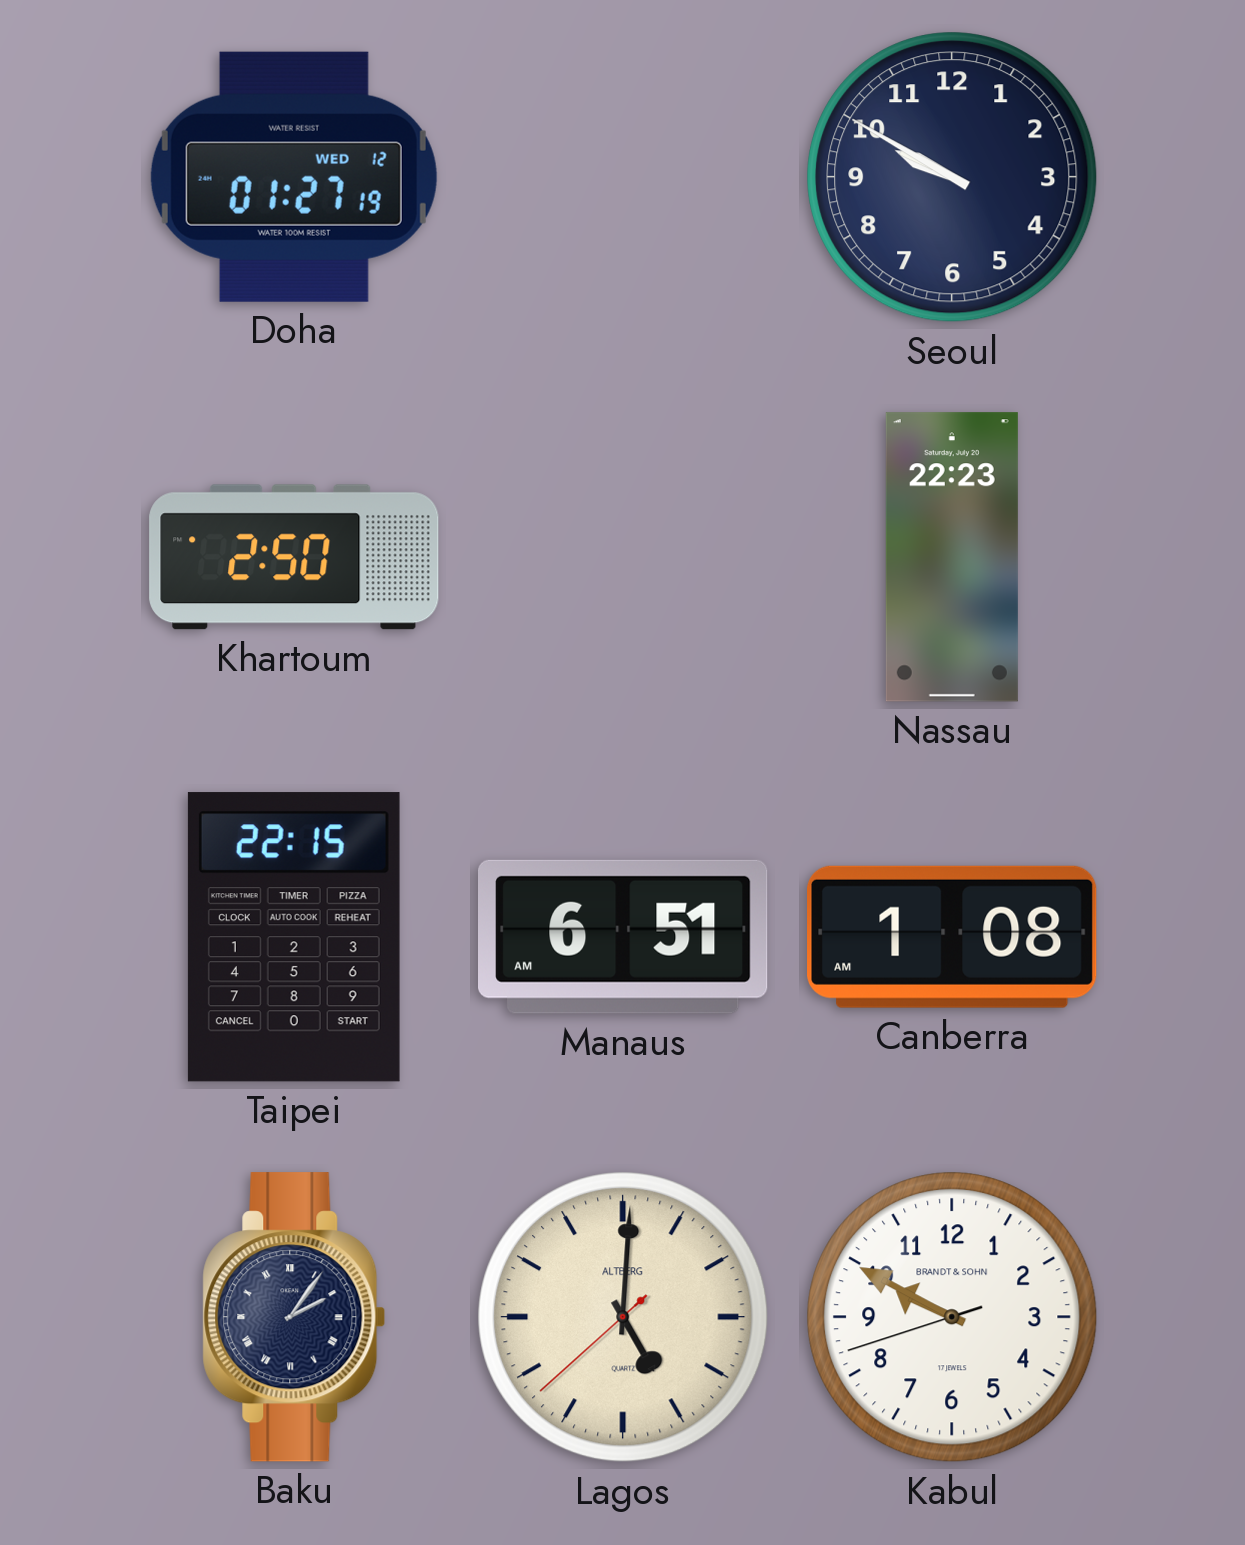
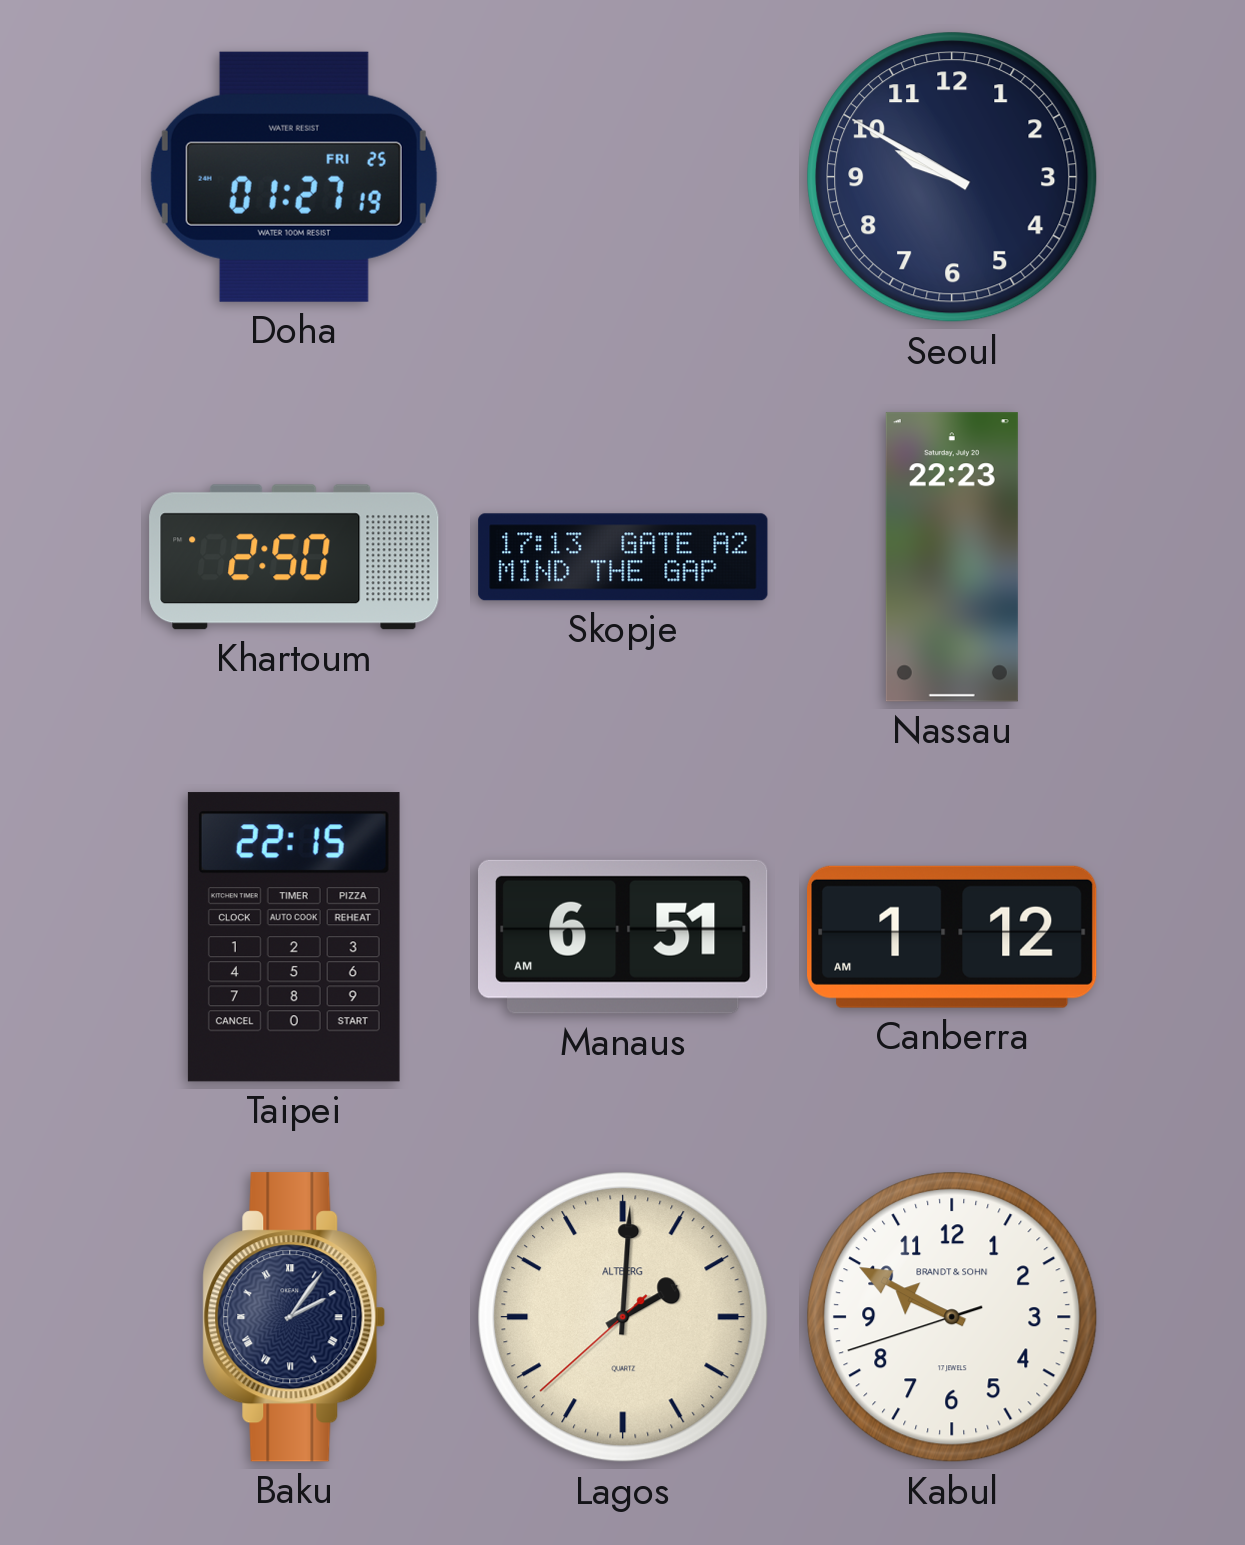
Doha date: WED 12 -> FRI 25 (294, 177)
Skopje: none -> 17:13 (623, 557)
Canberra: 1:08 -> 1:12 (952, 937)
Lagos: 5:00 -> 2:00 (623, 1317)
